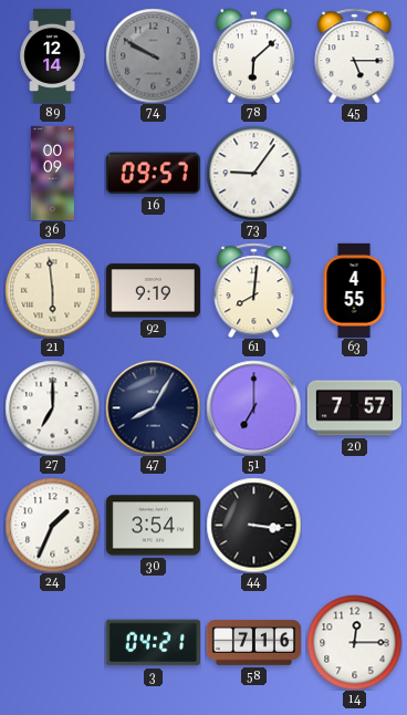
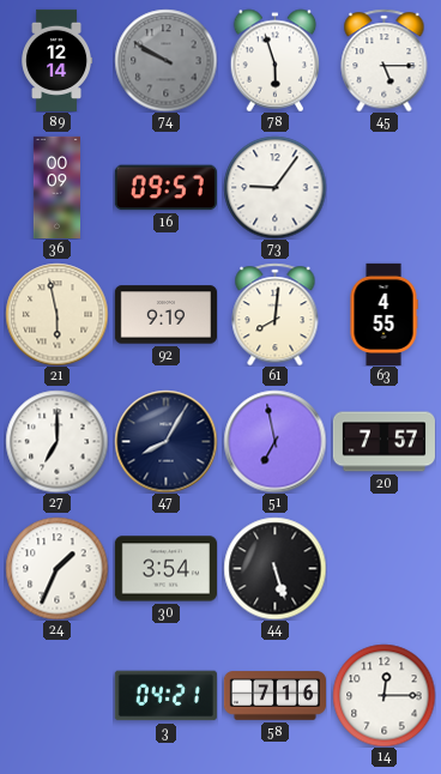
78: 6:08 -> 5:57 (276, 60)
21: 5:59 -> 5:58 (56, 314)
51: 7:00 -> 6:58 (274, 441)
44: 3:16 -> 5:27 (274, 568)
